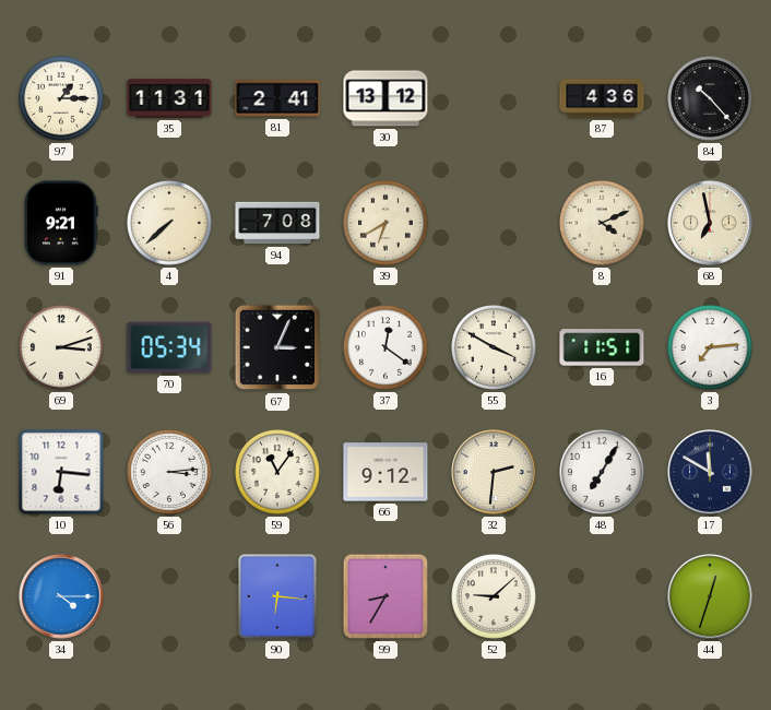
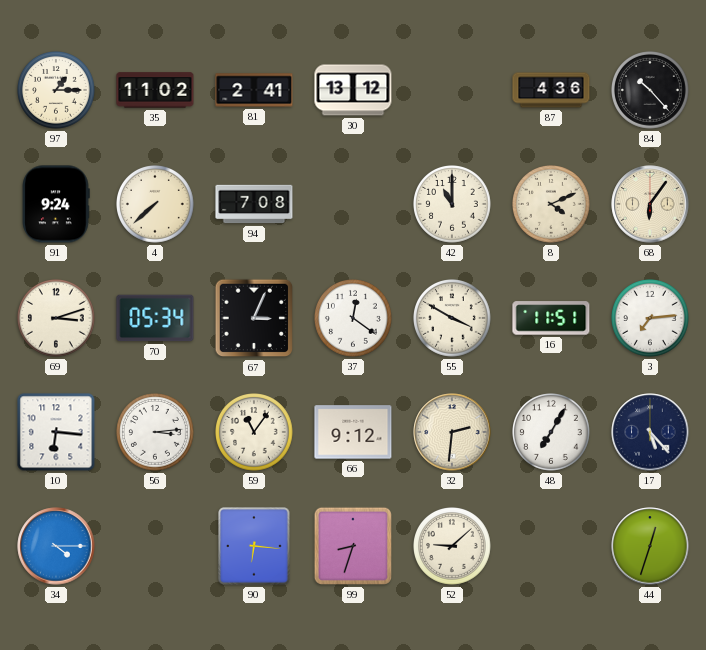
35: 11:31 -> 11:02 (155, 90)
91: 9:21 -> 9:24 (56, 204)
39: 6:40 -> none (387, 224)
42: none -> 11:00 (453, 205)
68: 6:58 -> 6:06 (650, 204)
17: 11:50 -> 5:23 (650, 432)
99: 8:35 -> 8:33 (353, 546)
